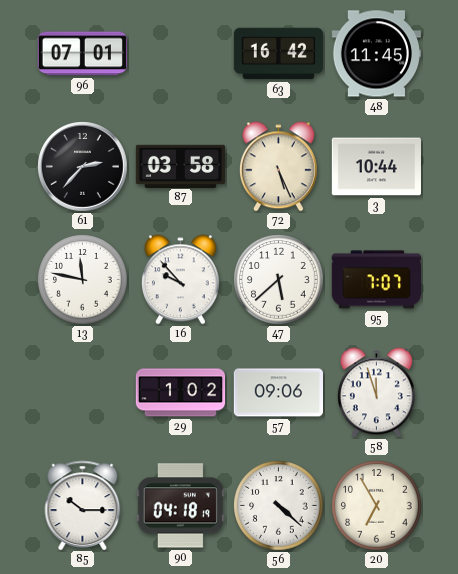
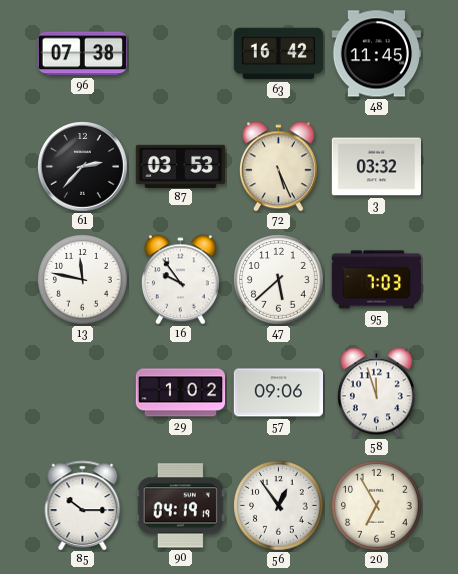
96: 07:01 -> 07:38 (82, 54)
87: 03:58 -> 03:53 (180, 166)
3: 10:44 -> 03:32 (376, 167)
16: 9:53 -> 9:54 (180, 280)
95: 7:07 -> 7:03 (376, 280)
90: 04:18 -> 04:19 (180, 506)
56: 4:22 -> 12:54 (279, 506)
